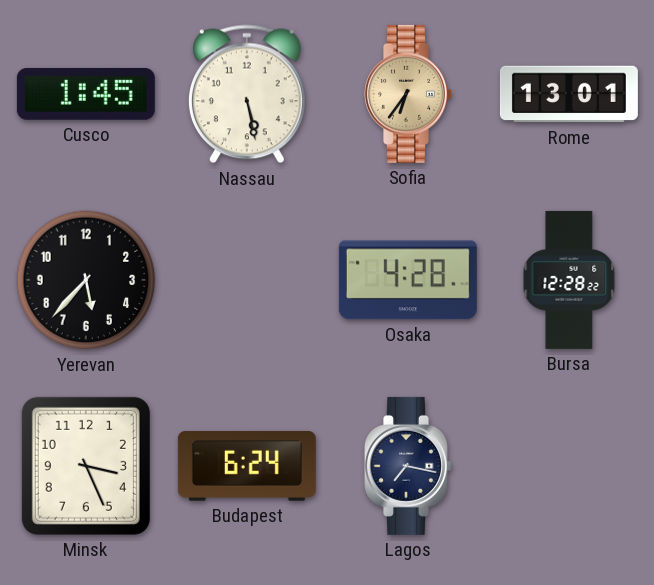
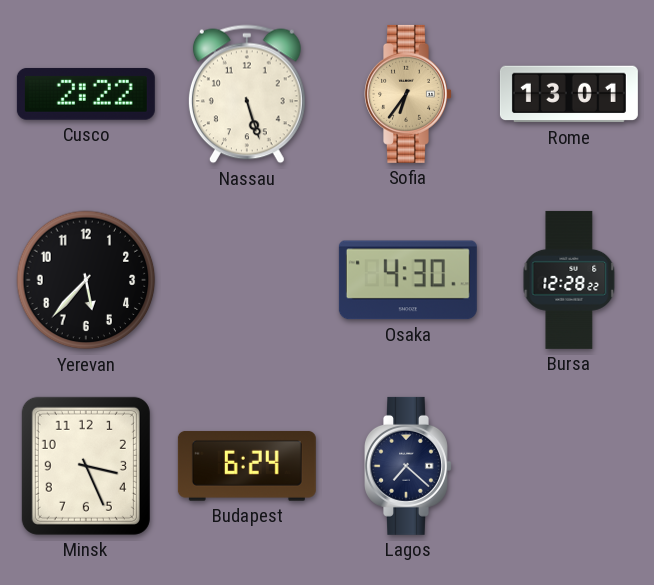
Cusco: 1:45 -> 2:22 (86, 94)
Nassau: 5:28 -> 5:27 (247, 94)
Osaka: 4:28 -> 4:30 (408, 280)
Lagos: 7:17 -> 7:22 (409, 466)
